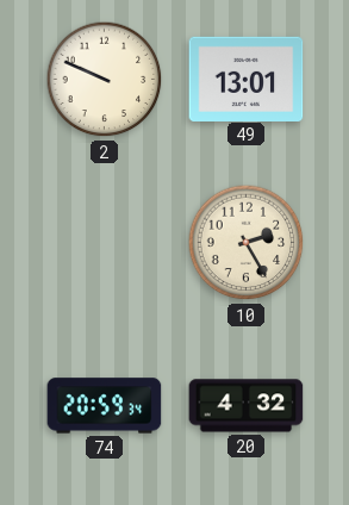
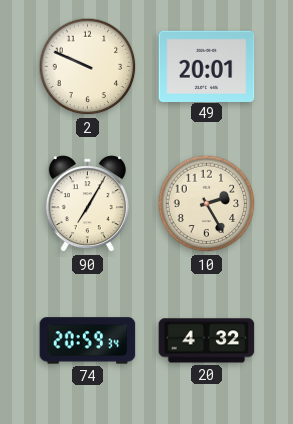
49: 13:01 -> 20:01 (207, 66)
90: none -> 7:05 (87, 204)
